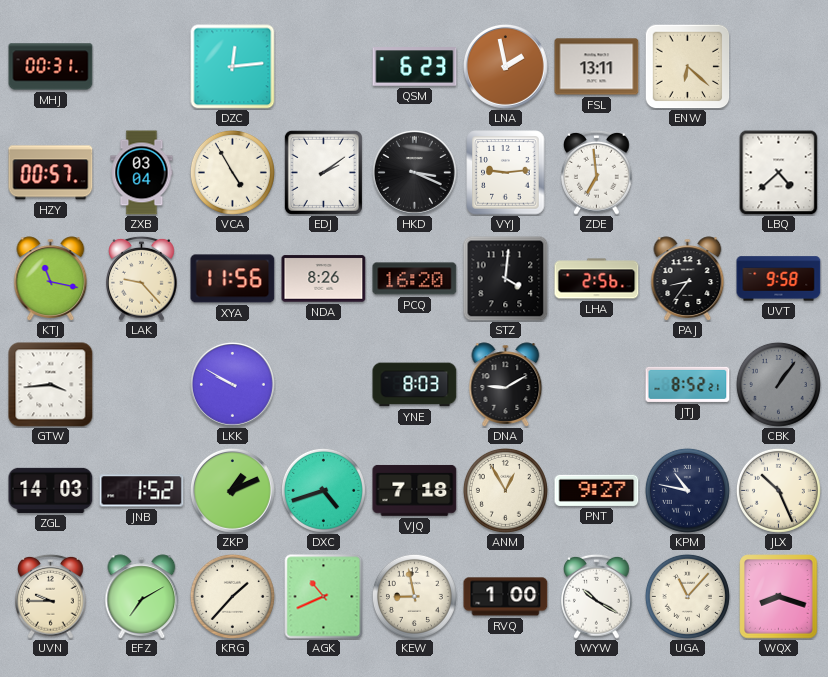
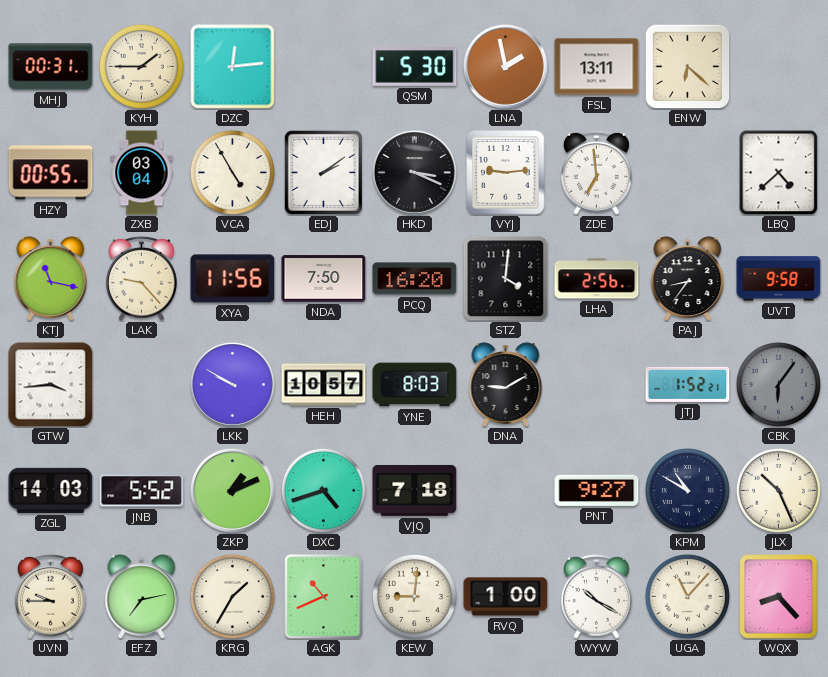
KYH: none -> 1:45 (141, 66)
QSM: 6:23 -> 5:30 (415, 67)
HZY: 00:57 -> 00:55 (51, 173)
NDA: 8:26 -> 7:50 (324, 279)
HEH: none -> 10:57 (324, 385)
JTJ: 8:52 -> 1:52 (688, 384)
CBK: 1:06 -> 6:06 (778, 384)
JNB: 1:52 -> 5:52 (142, 491)
ANM: 12:55 -> none (505, 490)
KPM: 10:47 -> 10:50 (687, 490)
EFZ: 7:10 -> 7:13 (142, 597)
KRG: 1:37 -> 1:35 (232, 596)
KEW: 8:58 -> 9:01 (414, 596)
WQX: 8:18 -> 8:23 (779, 597)
